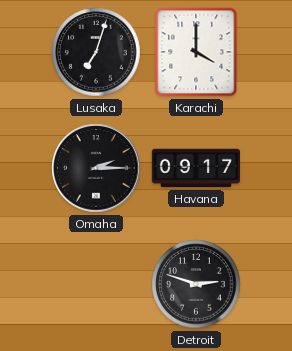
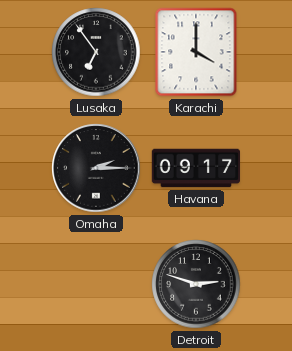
Lusaka: 7:03 -> 6:54 (96, 52)
